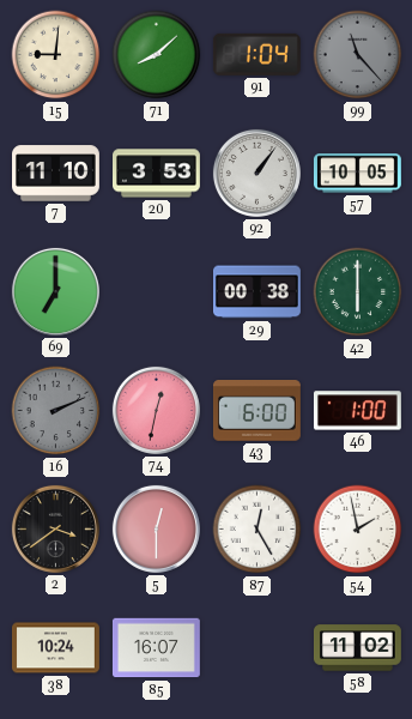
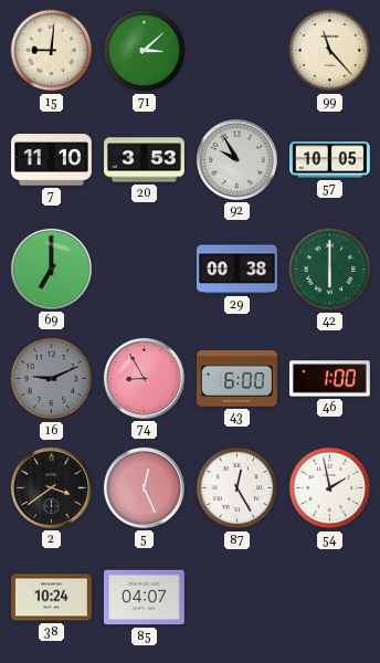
71: 8:08 -> 3:08 (145, 51)
91: 1:04 -> none (256, 54)
99 dial: grey -> cream (330, 51)
92: 1:06 -> 9:55 (236, 159)
16: 2:11 -> 9:11 (52, 379)
74: 12:32 -> 8:55 (144, 378)
5: 12:30 -> 12:26 (144, 487)
85: 16:07 -> 04:07 (144, 598)
58: 11:02 -> none (357, 648)
